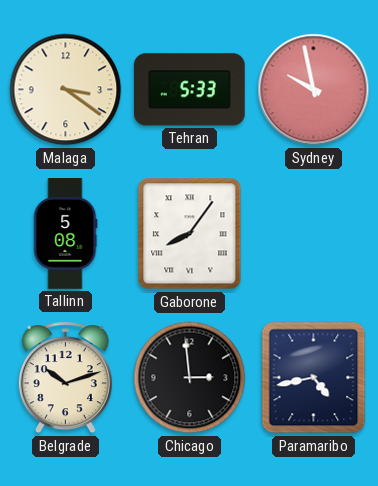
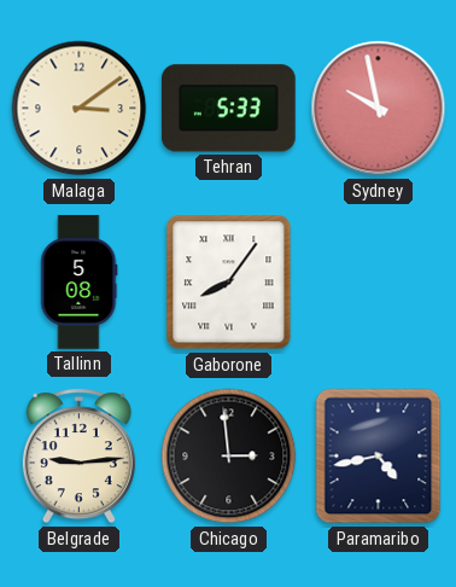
Malaga: 3:21 -> 3:09 (80, 109)
Belgrade: 10:12 -> 9:14 (78, 457)
